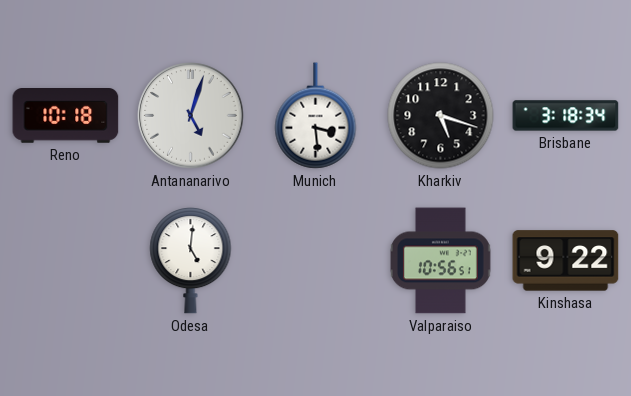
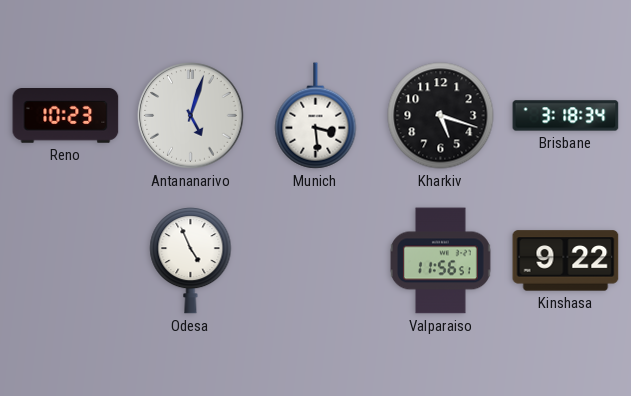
Reno: 10:18 -> 10:23 (66, 116)
Odesa: 5:01 -> 4:56 (191, 261)
Valparaiso: 10:56 -> 11:56 (440, 261)
